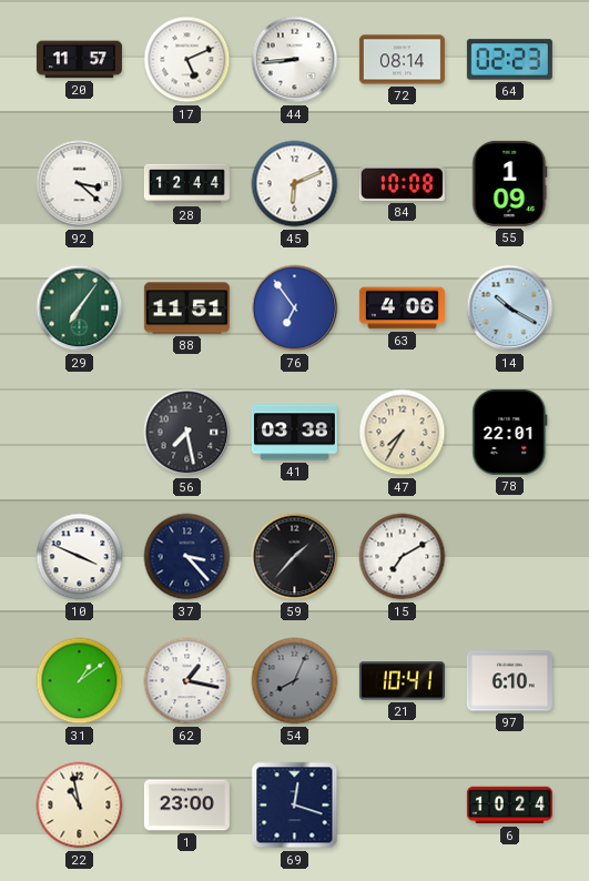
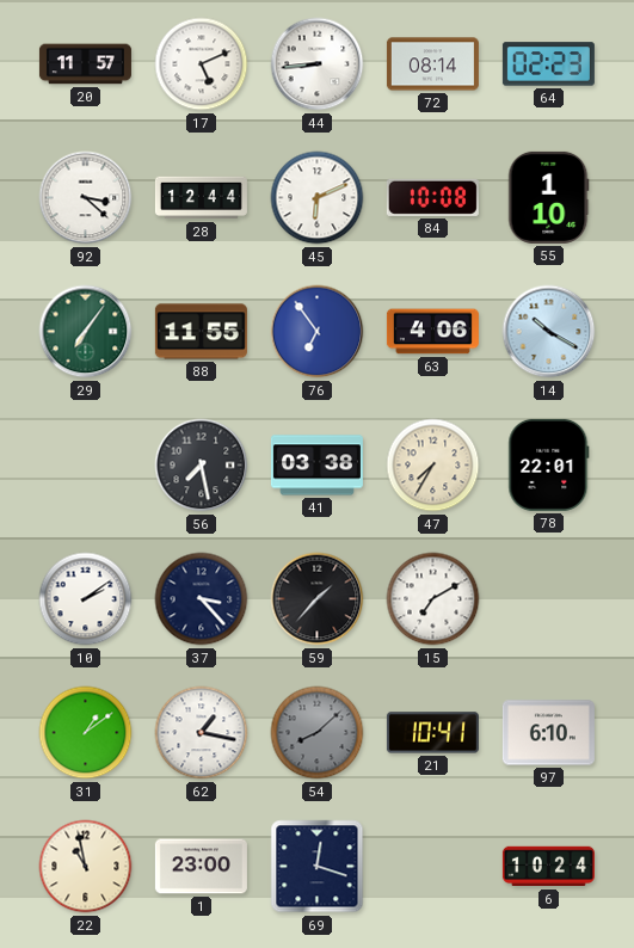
55: 1:09 -> 1:10 (548, 197)
88: 11:51 -> 11:55 (201, 332)
10: 3:49 -> 2:09 (86, 599)
54: 8:04 -> 8:08 (318, 733)
